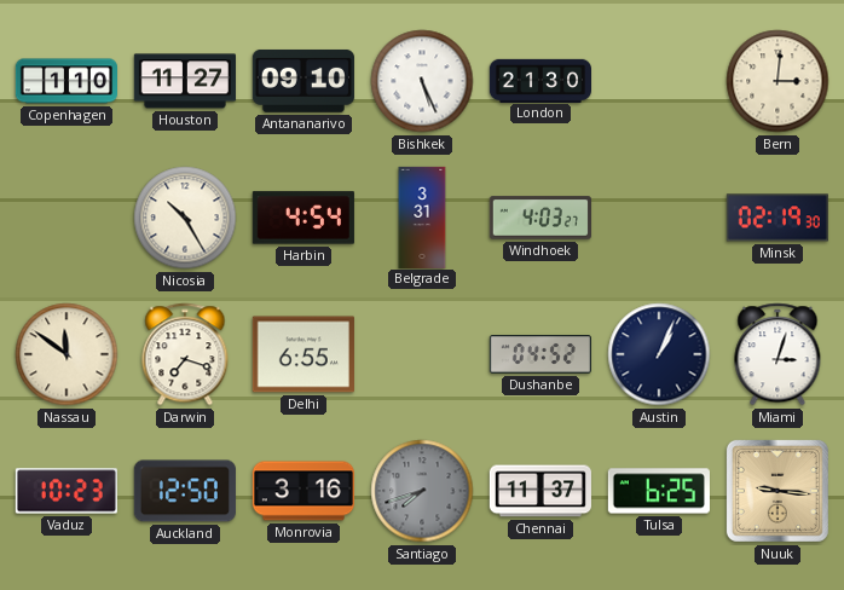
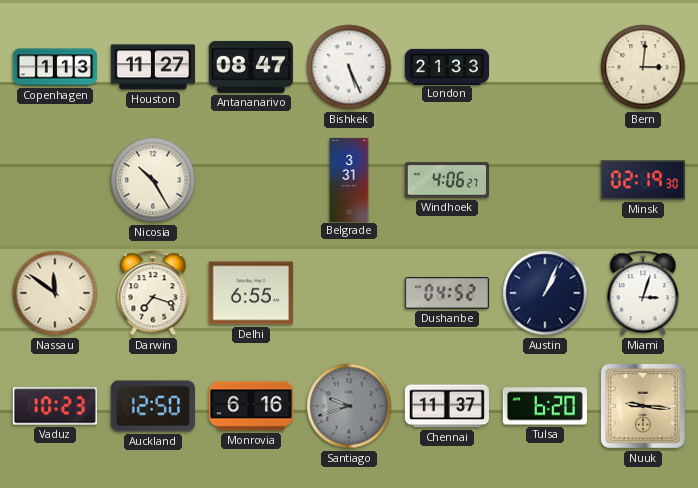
Copenhagen: 1:10 -> 1:13 (54, 67)
Antananarivo: 09:10 -> 08:47 (251, 67)
London: 21:30 -> 21:33 (446, 66)
Harbin: 4:54 -> none (304, 218)
Windhoek: 4:03 -> 4:06 (446, 180)
Monrovia: 3:16 -> 6:16 (250, 406)
Santiago: 7:42 -> 9:42 (349, 406)
Tulsa: 6:25 -> 6:20 (545, 406)
